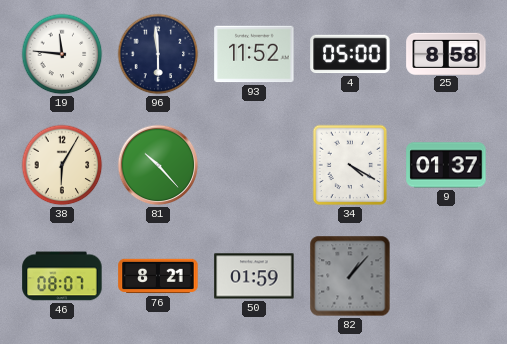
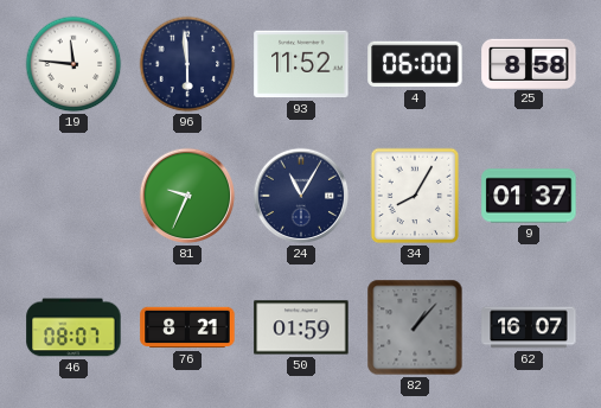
4: 05:00 -> 06:00 (415, 64)
38: 6:05 -> none (62, 165)
81: 10:23 -> 9:34 (187, 196)
24: none -> 11:05 (301, 196)
34: 4:20 -> 8:05 (415, 196)
62: none -> 16:07 (529, 327)
